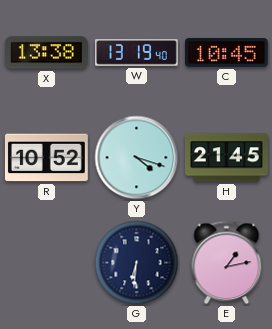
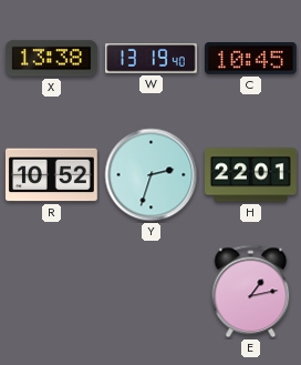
Y: 4:18 -> 2:33 (152, 175)
H: 21:45 -> 22:01 (251, 175)
G: 6:31 -> none (137, 263)
